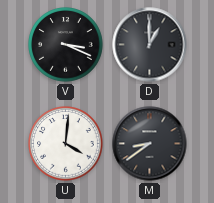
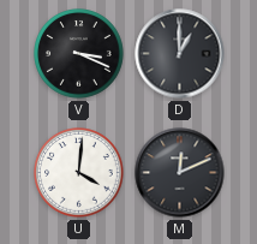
M: 8:39 -> 12:11 (180, 173)
